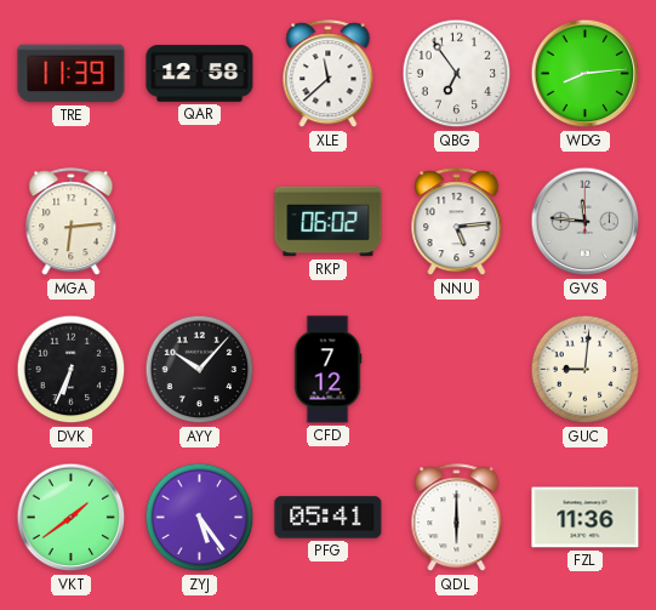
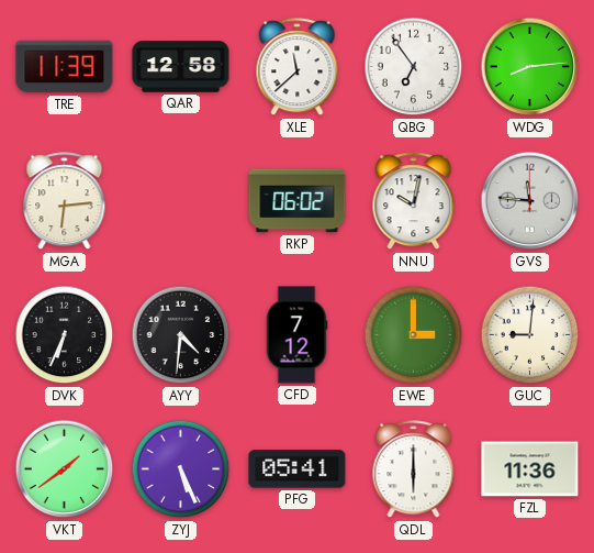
NNU: 5:14 -> 10:02 (414, 201)
AYY: 10:07 -> 4:31 (181, 335)
EWE: none -> 3:00 (414, 335)
ZYJ: 5:24 -> 5:26 (181, 469)
